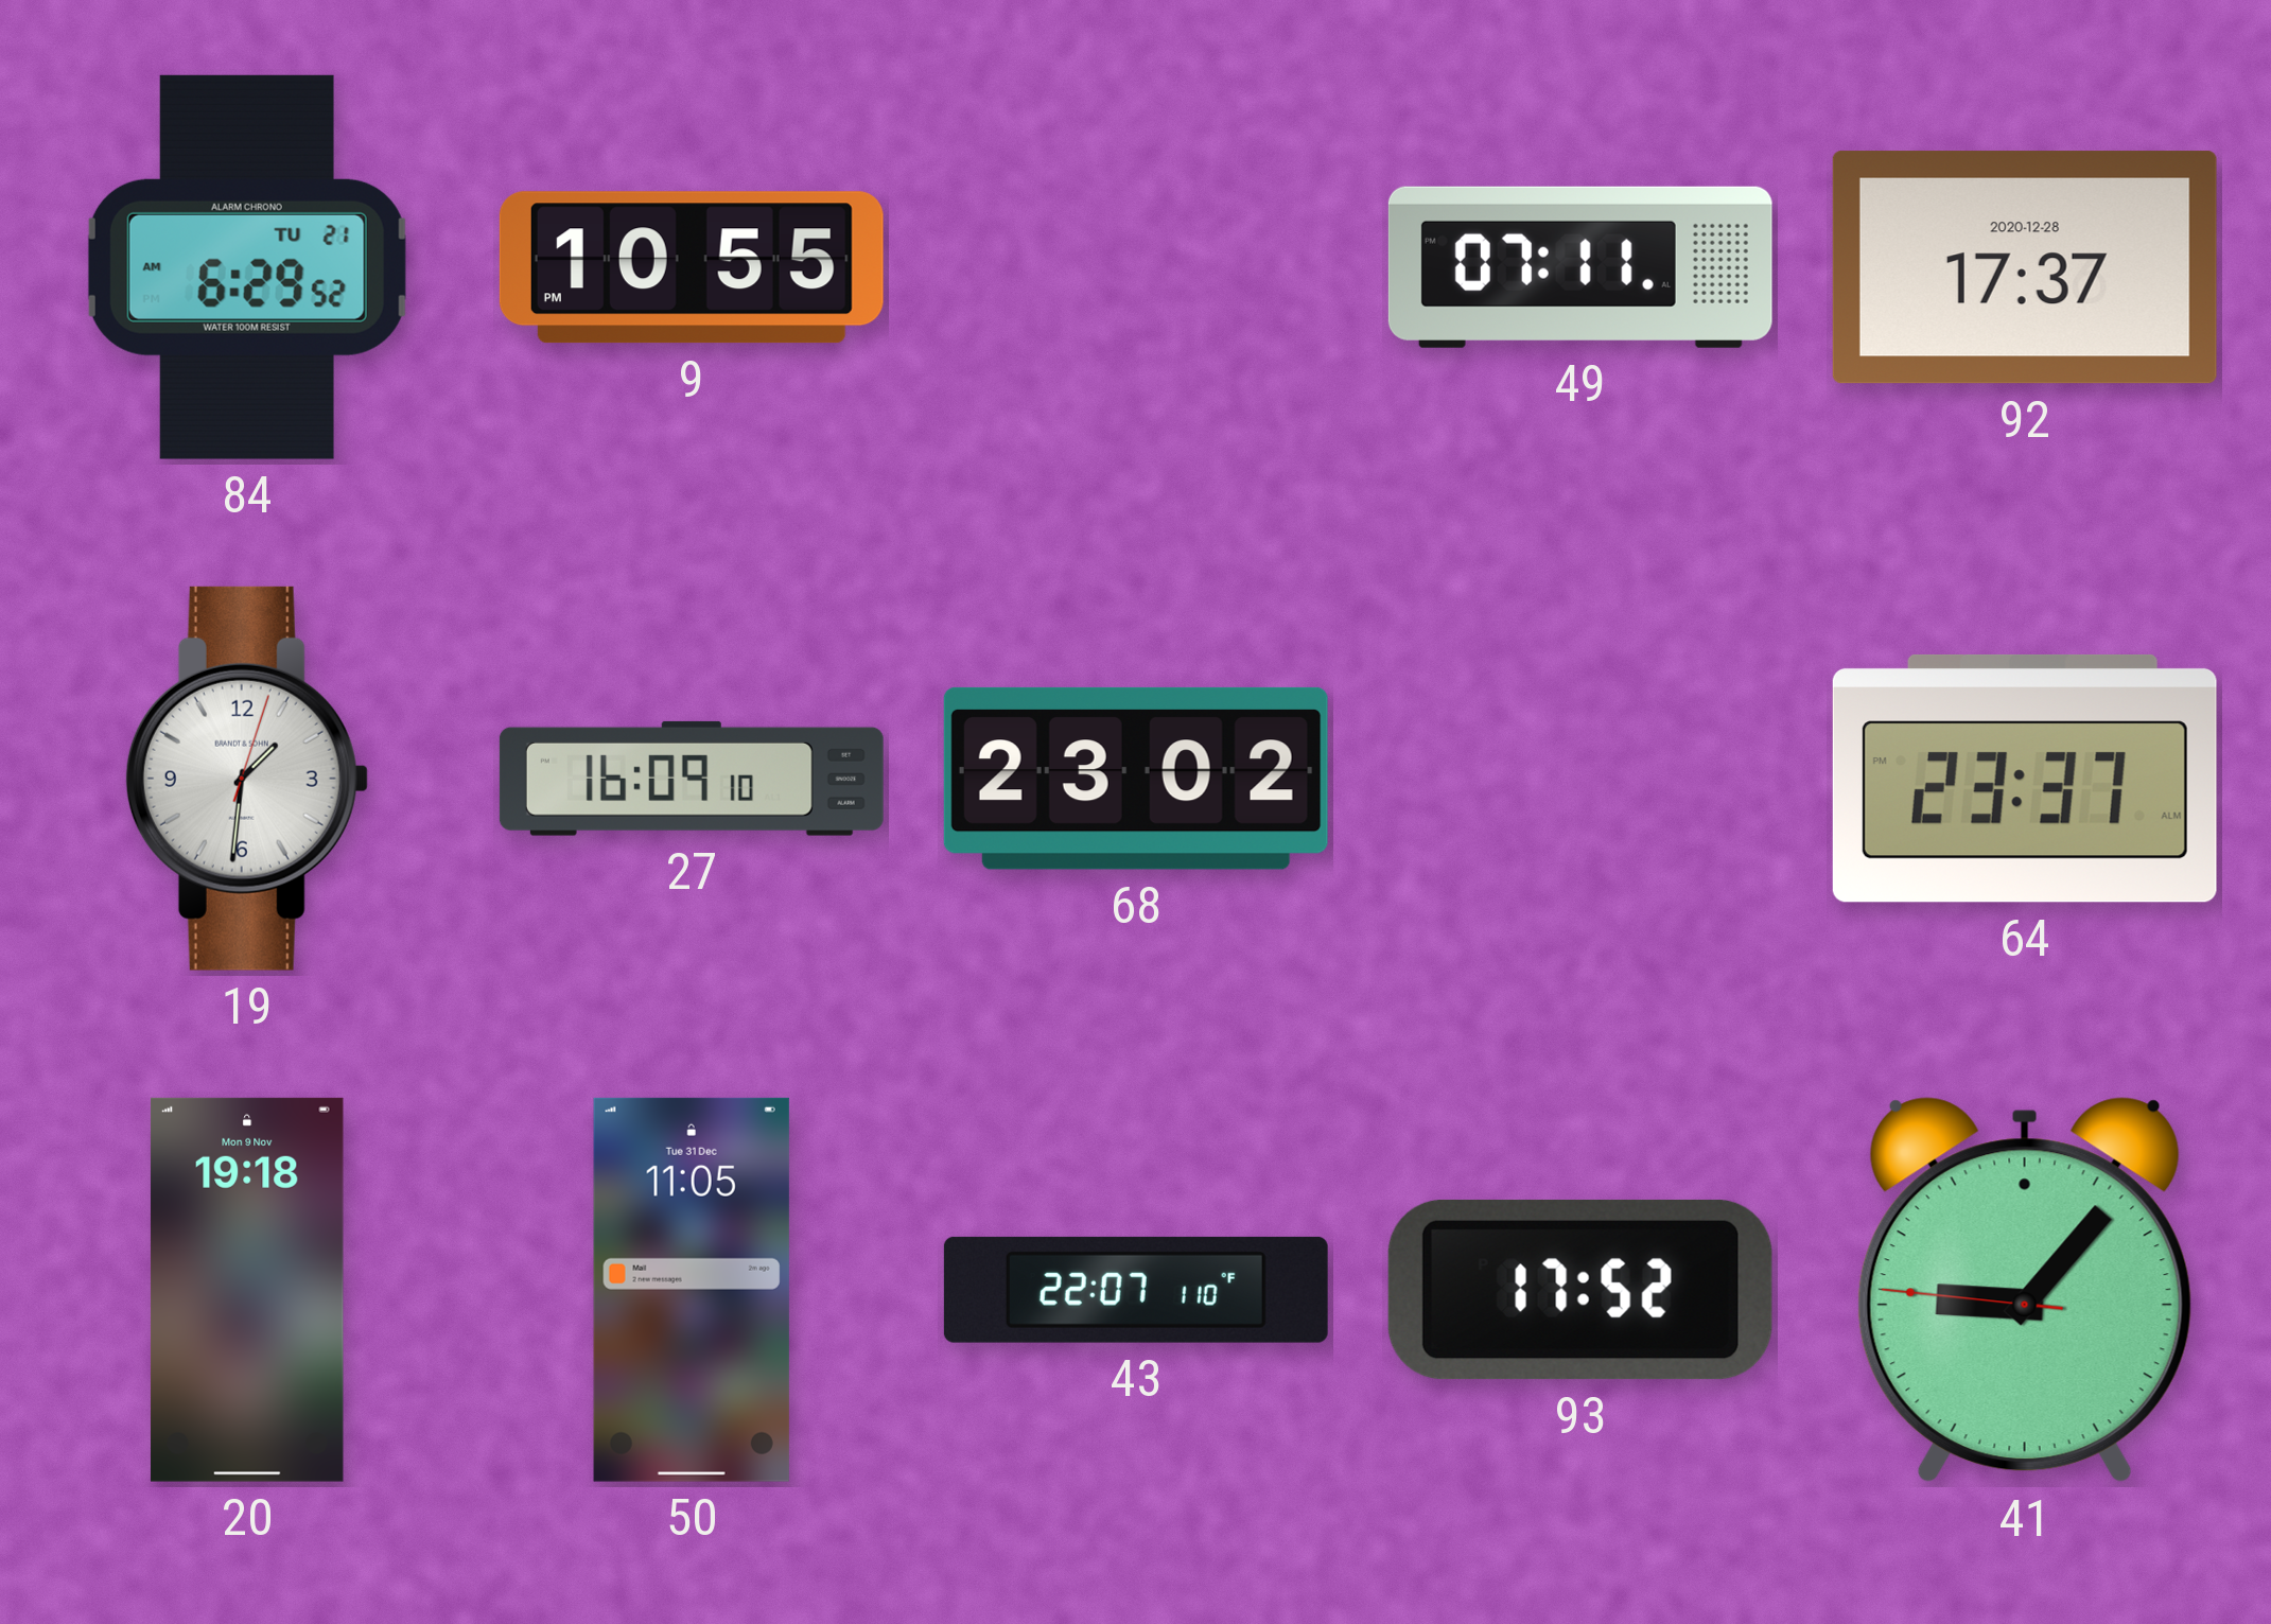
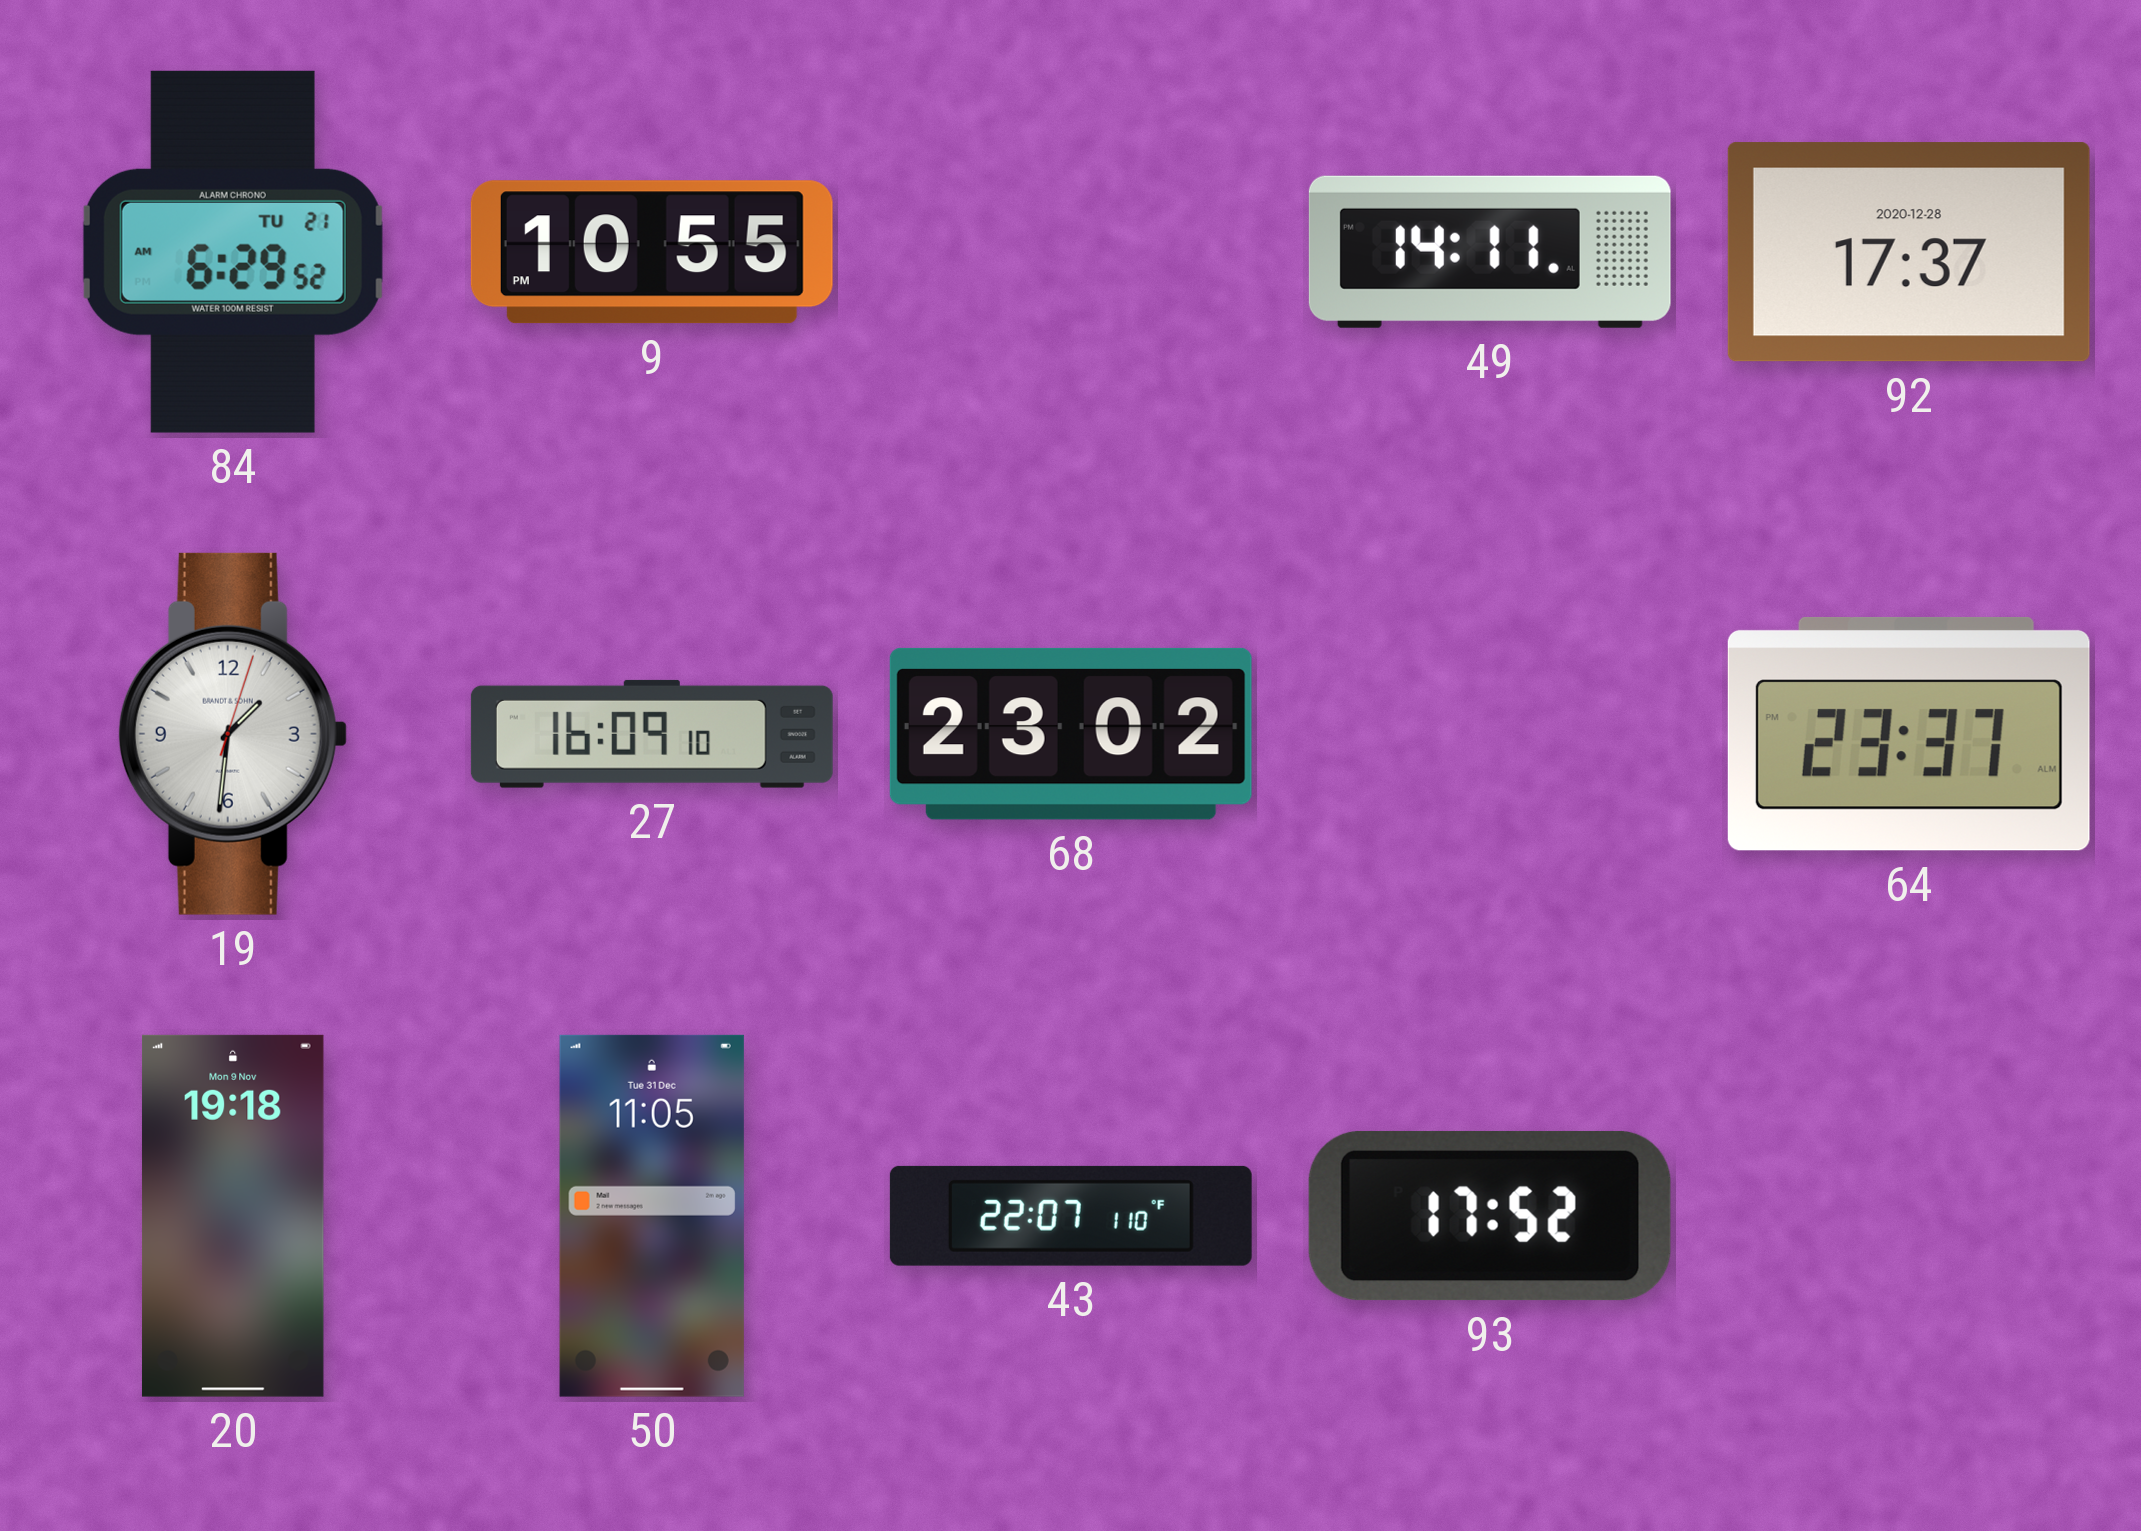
49: 07:11 -> 14:11 (1490, 252)
41: 9:06 -> none (2025, 1290)
